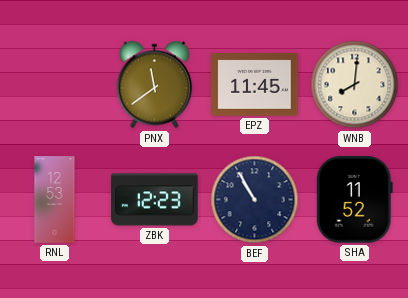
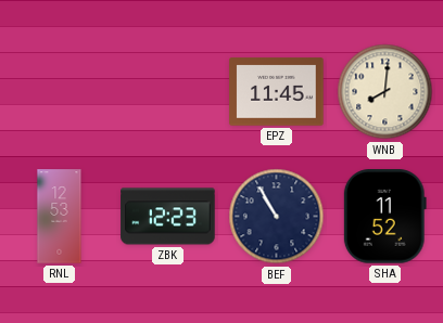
PNX: 11:39 -> none (155, 85)
